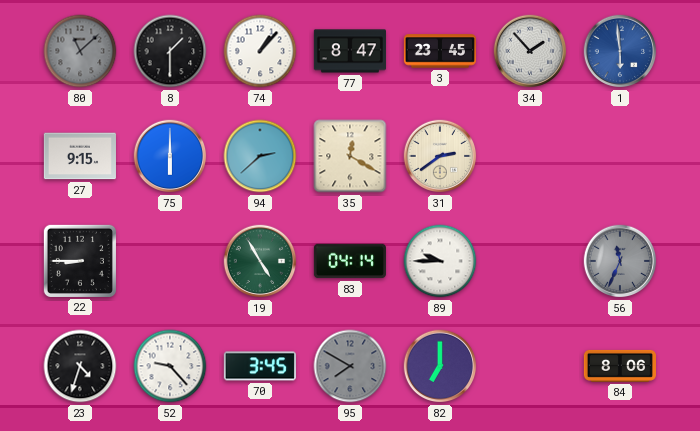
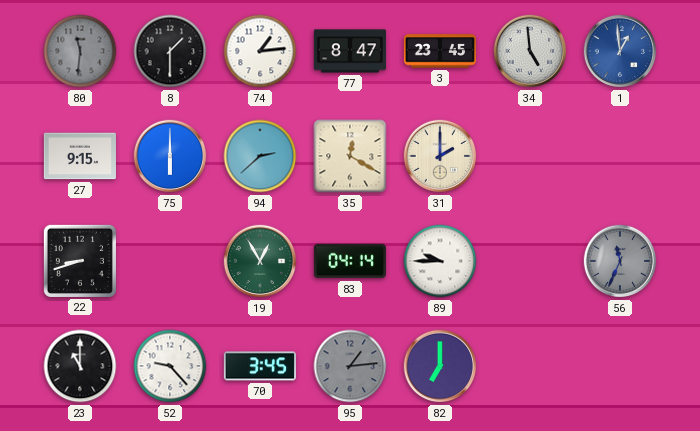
80: 11:08 -> 11:31 (80, 51)
74: 1:07 -> 1:14 (260, 51)
34: 1:53 -> 4:59 (530, 51)
1: 5:59 -> 12:59 (620, 51)
31: 2:39 -> 2:00 (440, 156)
22: 8:45 -> 8:42 (80, 261)
19: 4:55 -> 12:55 (260, 261)
23: 4:33 -> 11:00 (80, 366)
95: 7:50 -> 1:14 (350, 366)
84: 8:06 -> none (620, 366)
